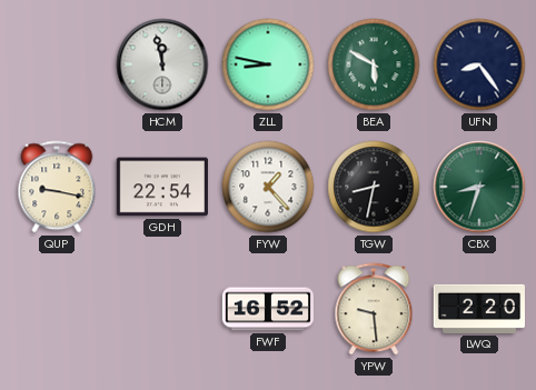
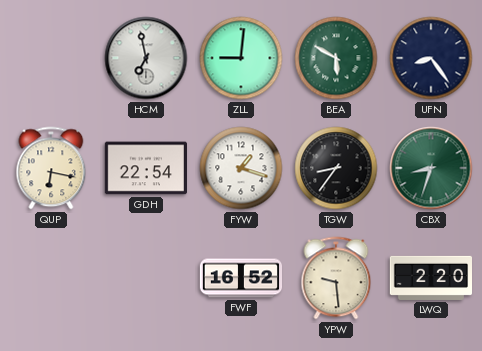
HCM: 11:58 -> 6:58 (146, 58)
ZLL: 8:47 -> 9:01 (241, 58)
QUP: 9:17 -> 6:17 (51, 168)
FYW: 1:23 -> 1:18 (241, 168)
TGW: 8:32 -> 8:36 (336, 168)
